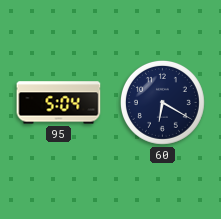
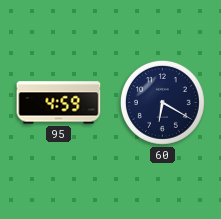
95: 5:04 -> 4:59 (59, 103)
